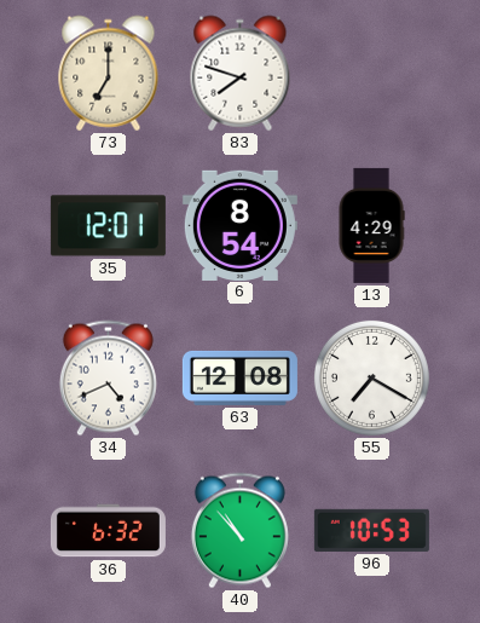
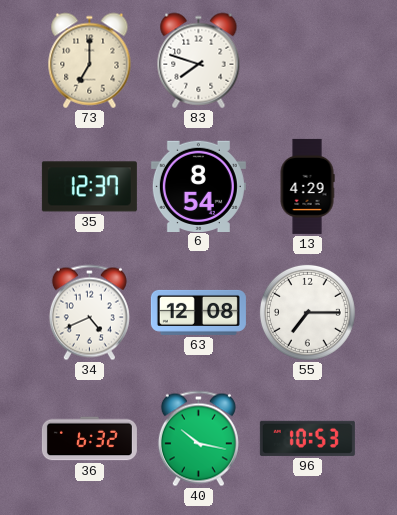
35: 12:01 -> 12:37 (89, 187)
55: 7:20 -> 7:15 (307, 312)
40: 10:53 -> 10:17 (198, 439)
